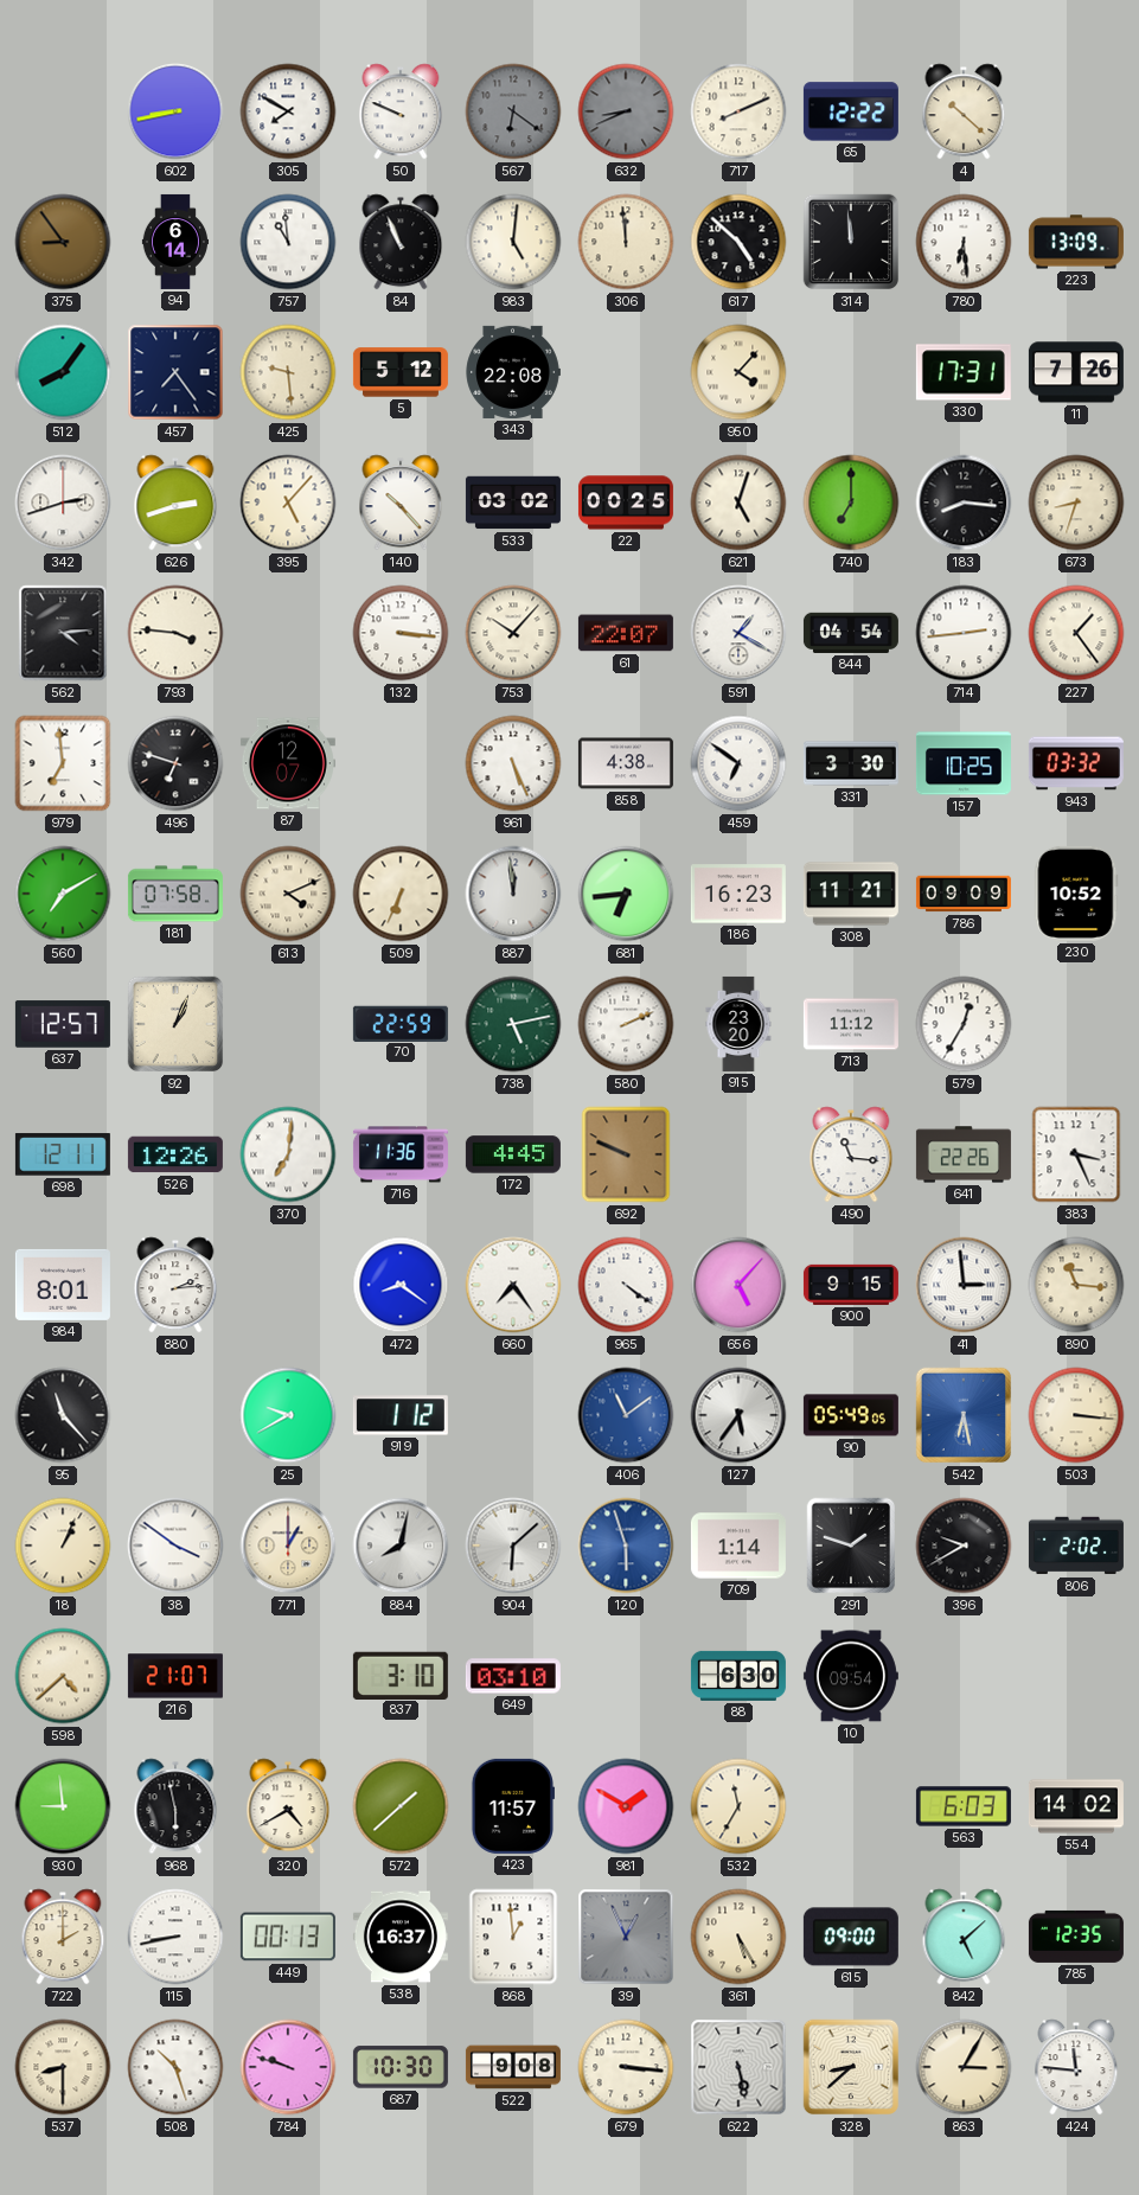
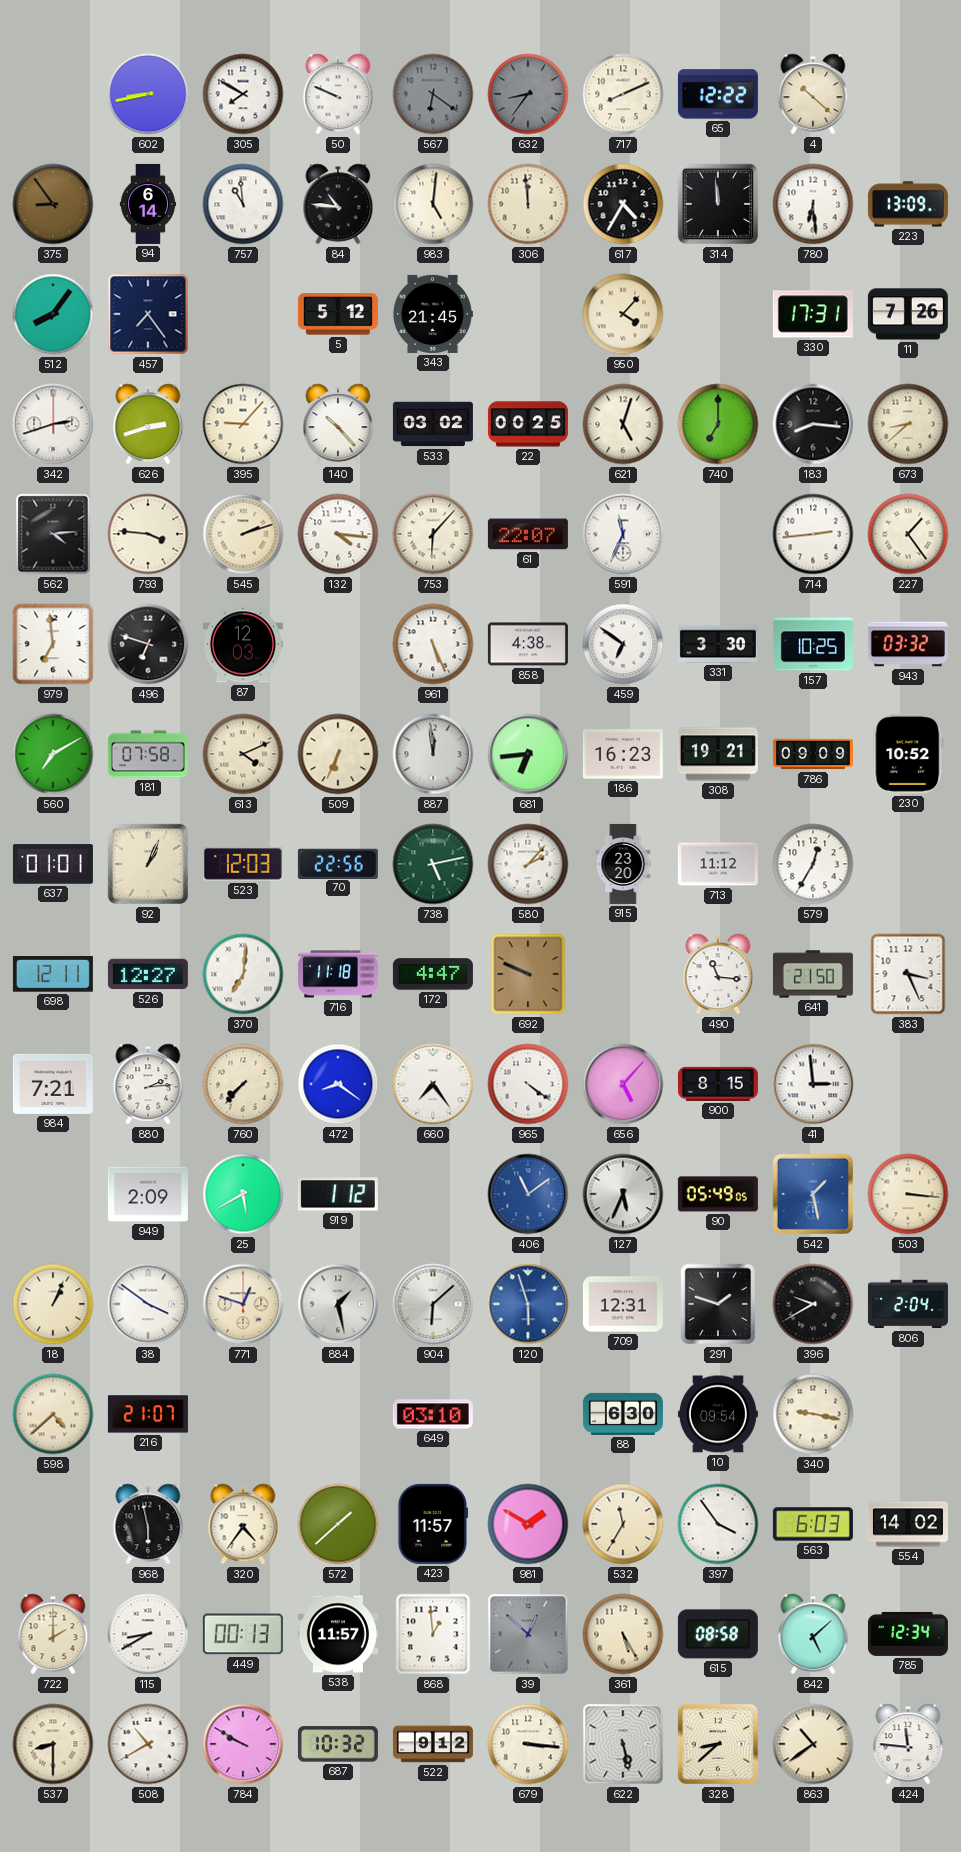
632: 8:41 -> 8:36 (528, 94)
84: 10:56 -> 10:46 (338, 204)
617: 4:52 -> 4:35 (623, 204)
425: 9:29 -> none (288, 372)
343: 22:08 -> 21:45 (433, 314)
395: 5:07 -> 9:07 (243, 424)
673: 8:33 -> 8:38 (908, 424)
545: none -> 2:12 (243, 534)
132: 3:16 -> 4:16 (338, 534)
753: 10:07 -> 6:07 (433, 534)
591: 1:20 -> 11:34 (623, 534)
844: 04:54 -> none (851, 633)
87: 12:07 -> 12:03 (243, 644)
308: 11:21 -> 19:21 (718, 754)
637: 12:57 -> 01:01 (53, 864)
523: none -> 12:03 (243, 864)
70: 22:59 -> 22:56 (338, 863)
580: 2:11 -> 2:07 (528, 864)
526: 12:26 -> 12:27 (148, 974)
716: 11:36 -> 11:18 (338, 974)
172: 4:45 -> 4:47 (433, 974)
641: 22:26 -> 21:50 (813, 974)
984: 8:01 -> 7:21 (53, 1084)
760: none -> 7:37 (243, 1084)
900: 9:15 -> 8:15 (718, 1084)
890: 11:16 -> none (1076, 1285)
95: 11:23 -> none (63, 1415)
949: none -> 2:09 (148, 1194)
25: 9:40 -> 5:40 (243, 1194)
127: 5:36 -> 5:34 (623, 1194)
542: 6:28 -> 1:28 (813, 1194)
771: 1:00 -> 12:48 (243, 1304)
884: 8:02 -> 1:28 (338, 1304)
709: 1:14 -> 12:31 (623, 1304)
806: 2:02 -> 2:04 (908, 1304)
837: 3:10 -> none (401, 1675)
340: none -> 9:17 (813, 1414)
930: 8:59 -> none (63, 1806)
320: 4:40 -> 4:36 (243, 1524)
397: none -> 3:54 (718, 1524)
115: 8:43 -> 8:40 (148, 1634)
538: 16:37 -> 11:57 (338, 1634)
39: 12:56 -> 12:52 (528, 1634)
615: 09:00 -> 08:58 (718, 1634)
785: 12:35 -> 12:34 (908, 1634)
508: 10:27 -> 10:40 (148, 1744)
784: 9:48 -> 9:50 (243, 1744)
687: 10:30 -> 10:32 (338, 1744)
522: 9:08 -> 9:12 (433, 1744)
863: 3:05 -> 10:39 (813, 1744)
